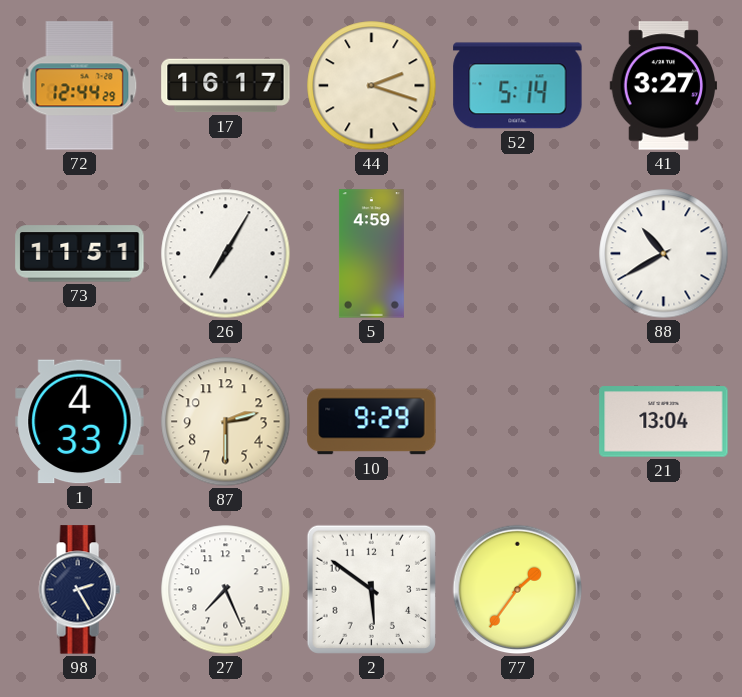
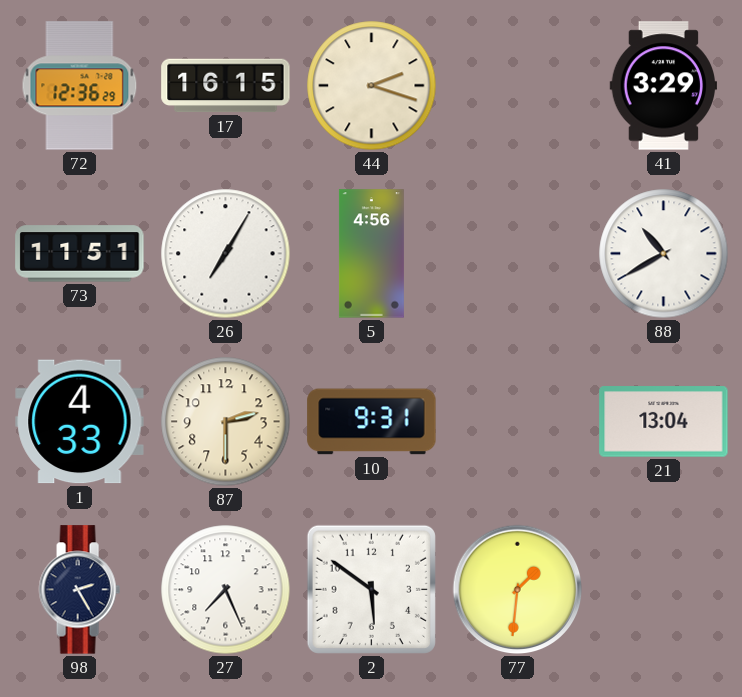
72: 12:44 -> 12:36 (80, 86)
17: 16:17 -> 16:15 (226, 86)
52: 5:14 -> none (518, 86)
41: 3:27 -> 3:29 (663, 86)
5: 4:59 -> 4:56 (371, 254)
10: 9:29 -> 9:31 (372, 422)
77: 1:36 -> 1:31 (518, 590)
